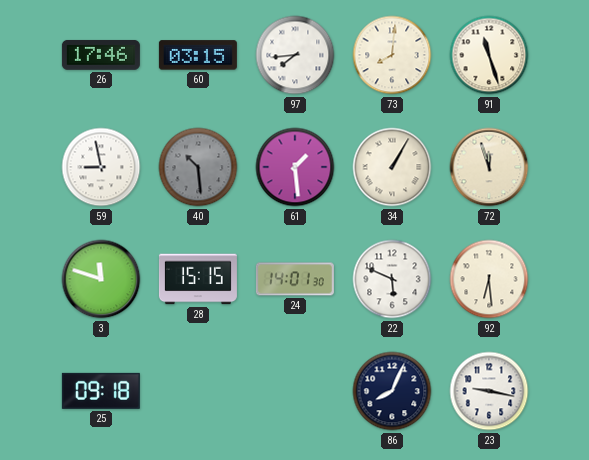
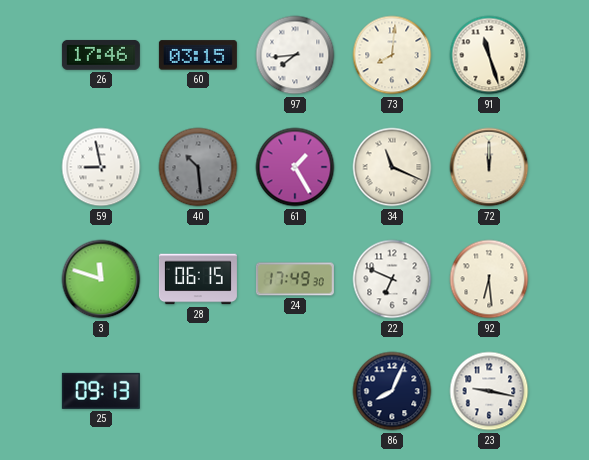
61: 1:29 -> 1:25 (295, 167)
34: 1:05 -> 11:19 (392, 167)
72: 11:57 -> 12:00 (489, 167)
28: 15:15 -> 06:15 (198, 279)
24: 14:01 -> 17:49 (295, 279)
22: 5:49 -> 6:49 (392, 279)
25: 09:18 -> 09:13 (101, 391)
